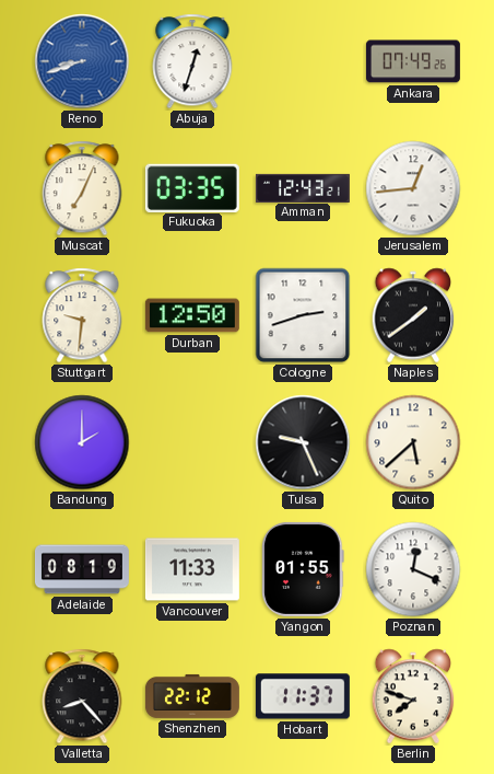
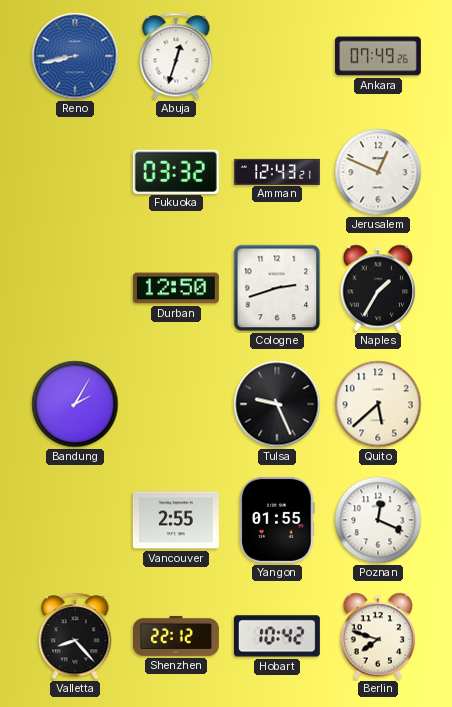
Reno: 8:42 -> 8:43 (75, 56)
Muscat: 7:04 -> none (82, 188)
Fukuoka: 03:35 -> 03:32 (176, 171)
Jerusalem: 12:44 -> 12:49 (378, 172)
Stuttgart: 9:31 -> none (82, 315)
Naples: 1:39 -> 1:35 (378, 288)
Bandung: 2:00 -> 2:05 (75, 404)
Adelaide: 08:19 -> none (82, 569)
Vancouver: 11:33 -> 2:55 (176, 520)
Hobart: 11:37 -> 10:42 (277, 636)
